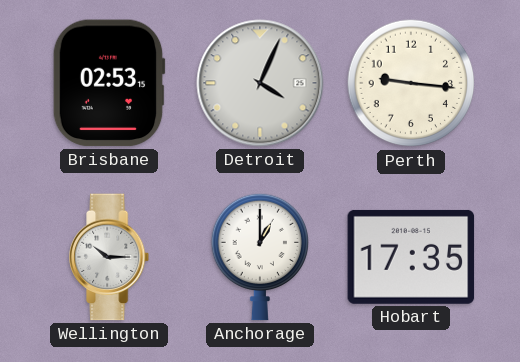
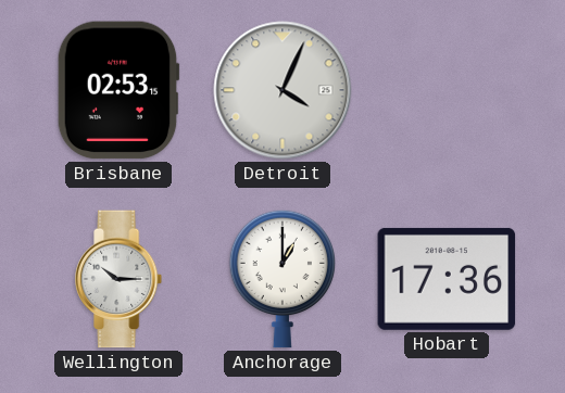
Perth: 9:16 -> none (411, 83)
Hobart: 17:35 -> 17:36 (447, 279)
